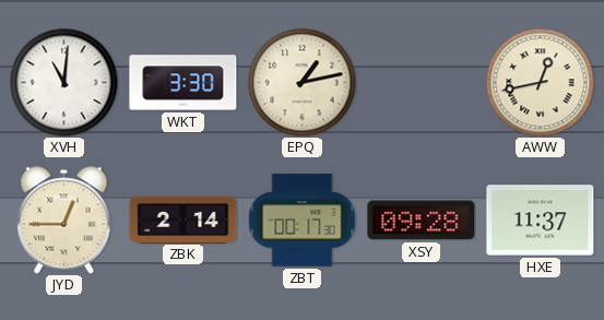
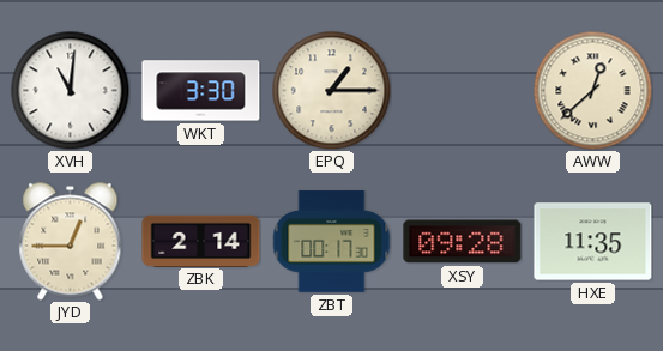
EPQ: 1:13 -> 1:15 (332, 91)
AWW: 12:43 -> 12:38 (593, 91)
HXE: 11:37 -> 11:35 (593, 242)
